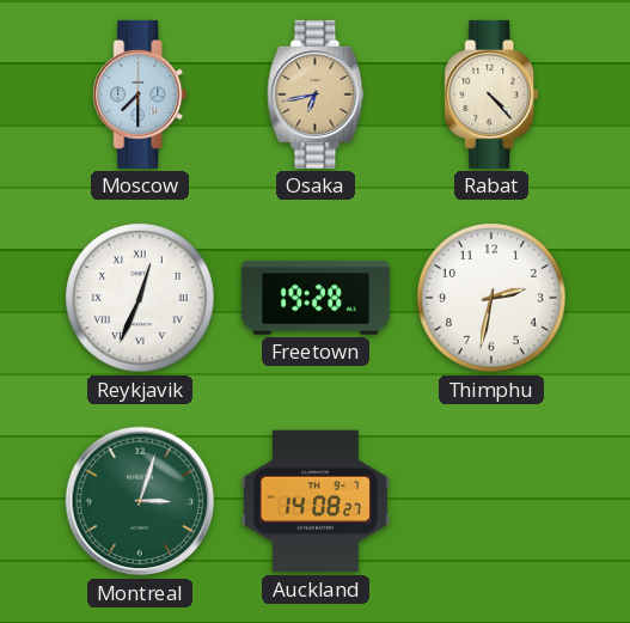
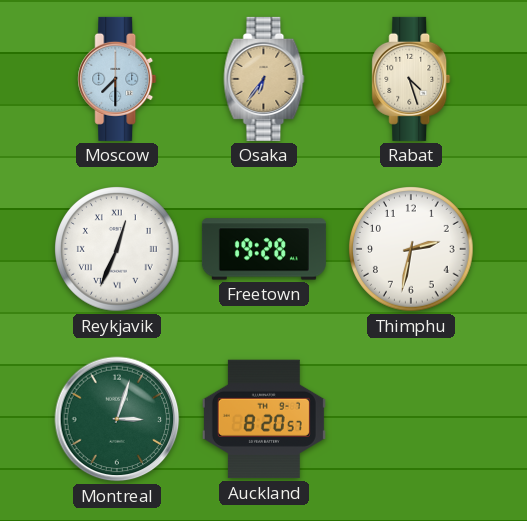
Osaka: 6:43 -> 6:36 (264, 79)
Rabat: 4:23 -> 4:27 (411, 79)
Auckland: 14:08 -> 8:20 (264, 419)
